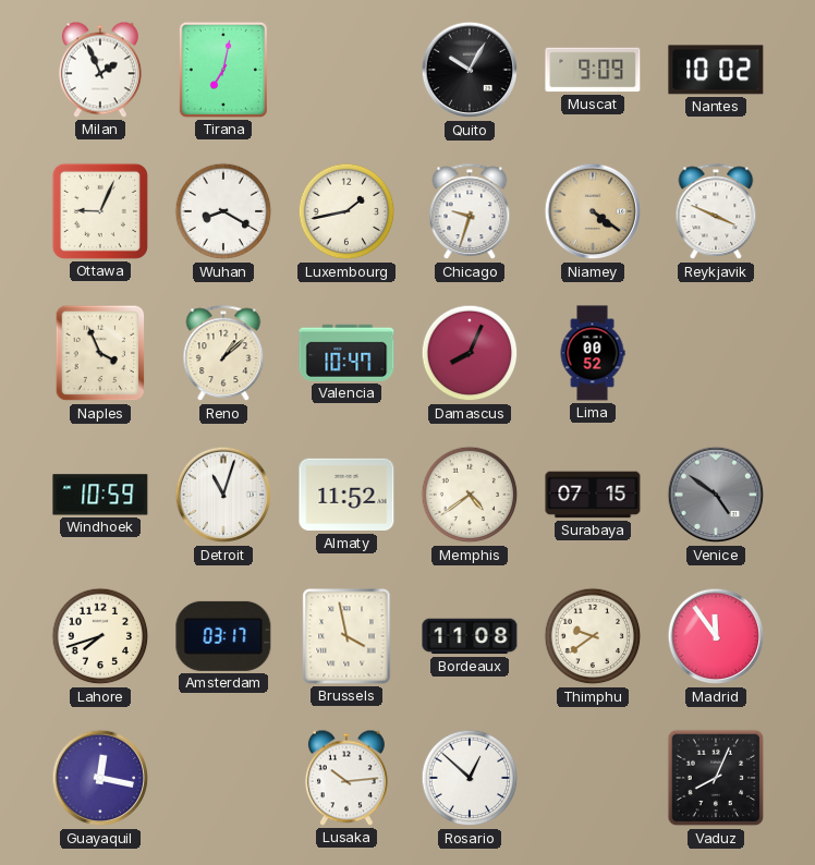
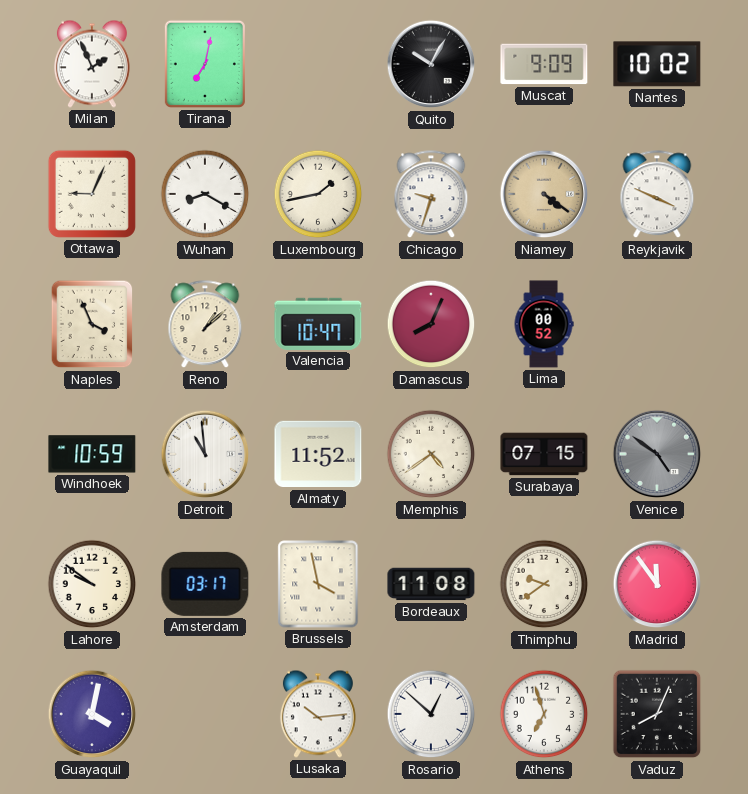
Detroit: 11:03 -> 10:59 (205, 454)
Lahore: 7:42 -> 9:51 (92, 584)
Guayaquil: 12:17 -> 4:02 (92, 714)
Athens: none -> 6:57 (544, 714)
